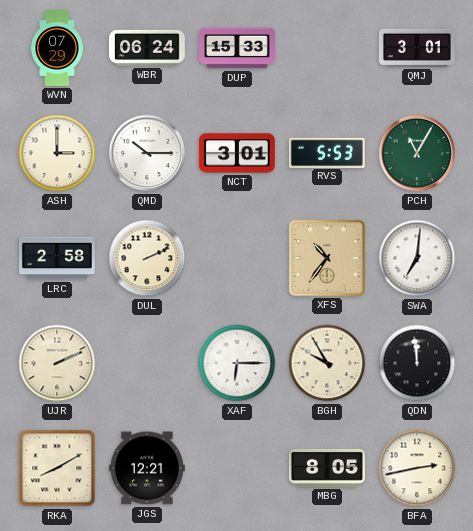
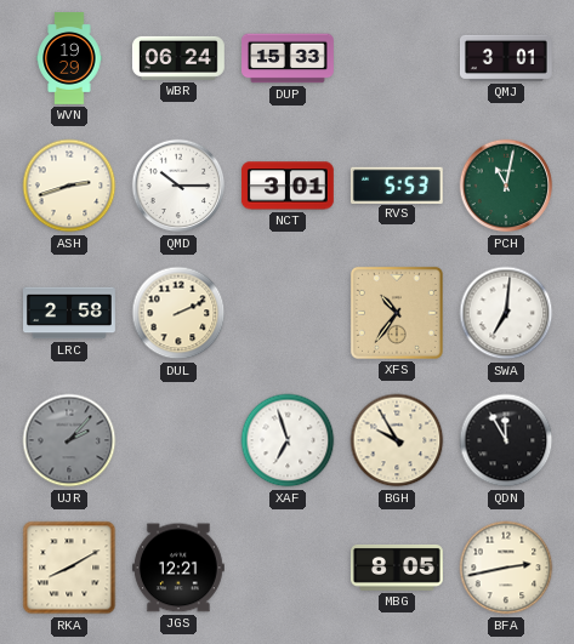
WVN: 07:29 -> 19:29 (69, 59)
ASH: 3:00 -> 2:42 (69, 186)
PCH: 11:05 -> 11:02 (506, 186)
UJR: 2:11 -> 2:07 (69, 440)
UJR dial: cream -> grey (69, 440)
XAF: 6:15 -> 6:57 (288, 440)
QDN: 11:59 -> 11:55 (506, 440)
